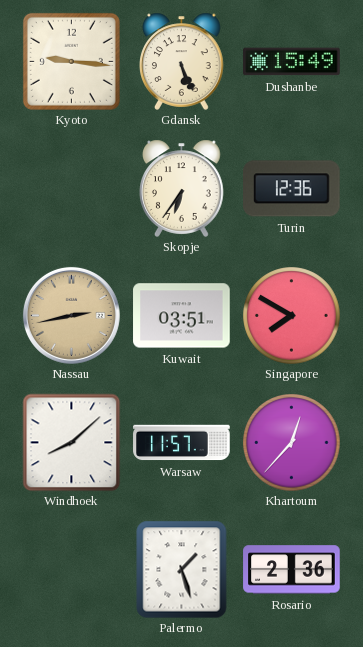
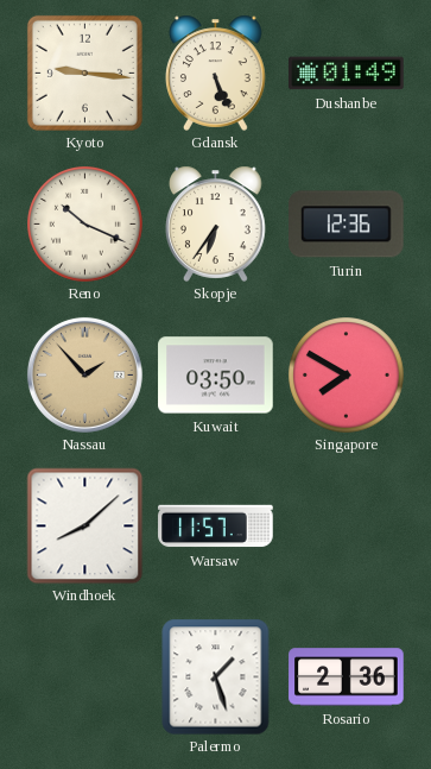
Dushanbe: 15:49 -> 01:49 (347, 74)
Reno: none -> 10:19 (85, 225)
Nassau: 2:43 -> 1:53 (84, 374)
Kuwait: 03:51 -> 03:50 (216, 376)
Khartoum: 12:37 -> none (292, 443)
